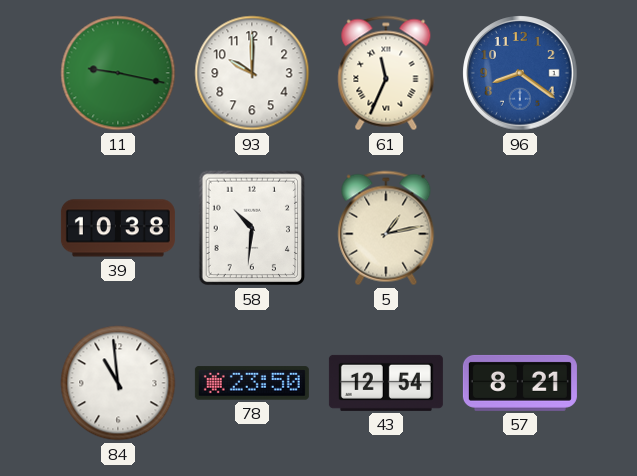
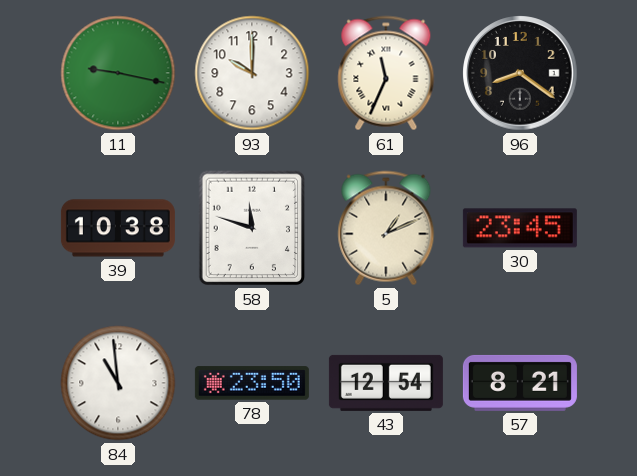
96 dial: blue -> black (520, 73)
58: 10:31 -> 11:48 (252, 228)
5: 1:13 -> 1:11 (386, 228)
30: none -> 23:45 (520, 228)
